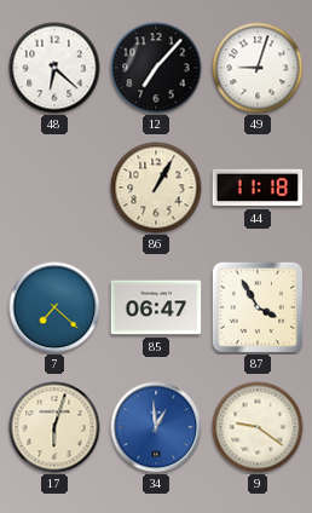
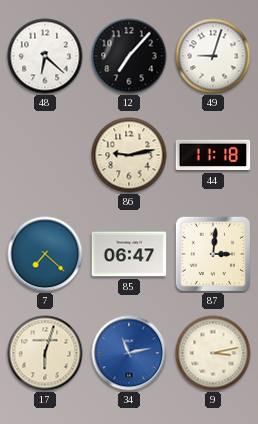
86: 1:05 -> 9:13 (129, 155)
87: 3:55 -> 3:01 (212, 253)
34: 12:59 -> 11:13 (129, 353)
9: 9:21 -> 3:13 (213, 353)
